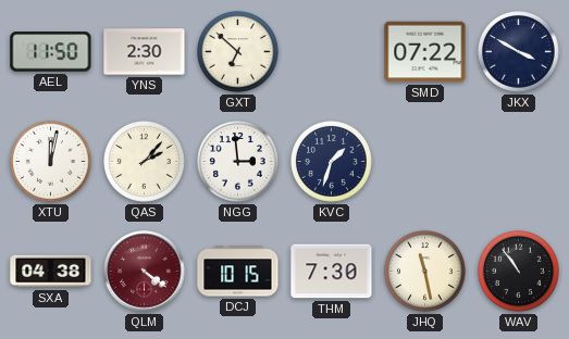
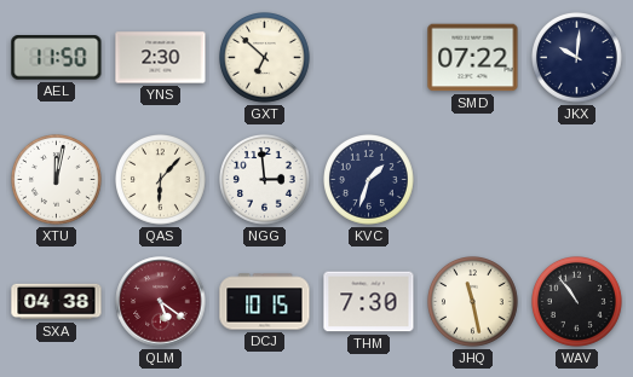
JKX: 3:50 -> 10:01 (577, 58)
QAS: 2:07 -> 6:07 (161, 180)
QLM: 4:21 -> 5:21 (161, 302)
